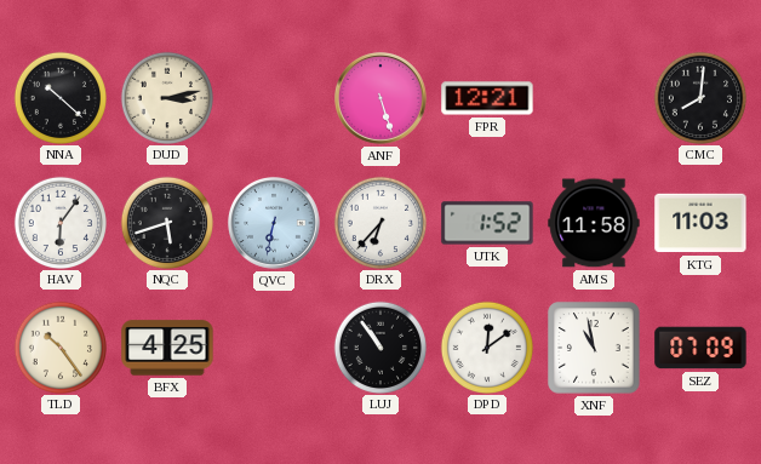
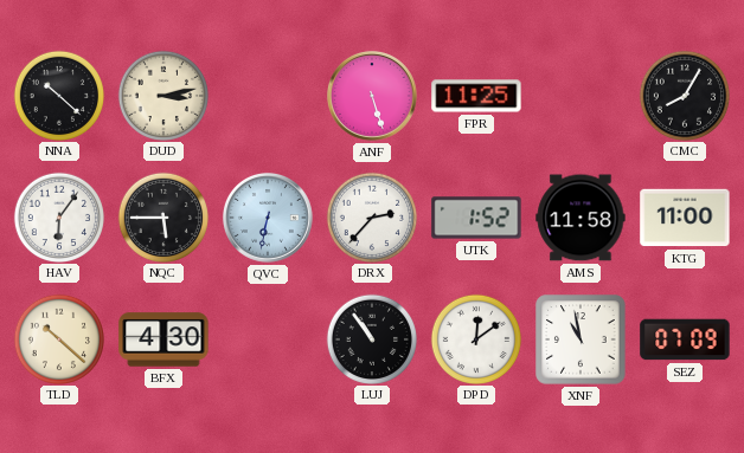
FPR: 12:21 -> 11:25 (476, 96)
CMC: 8:01 -> 8:05 (684, 95)
NQC: 5:42 -> 5:45 (162, 216)
DRX: 6:37 -> 2:37 (371, 216)
KTG: 11:03 -> 11:00 (685, 218)
TLD: 10:24 -> 10:22 (58, 338)
BFX: 4:25 -> 4:30 (163, 339)
